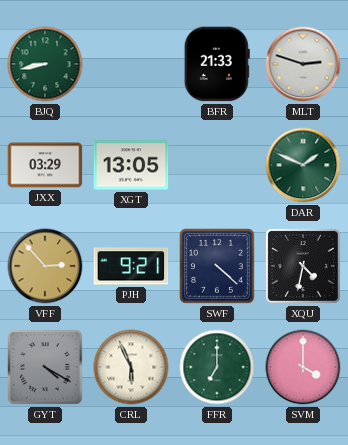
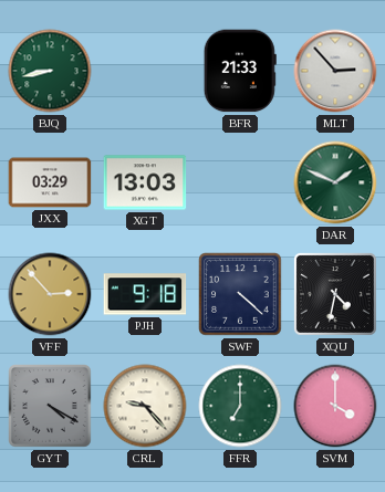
MLT: 2:48 -> 2:53 (335, 71)
XGT: 13:05 -> 13:03 (145, 182)
PJH: 9:21 -> 9:18 (145, 294)
CRL: 5:56 -> 9:23 (145, 406)
